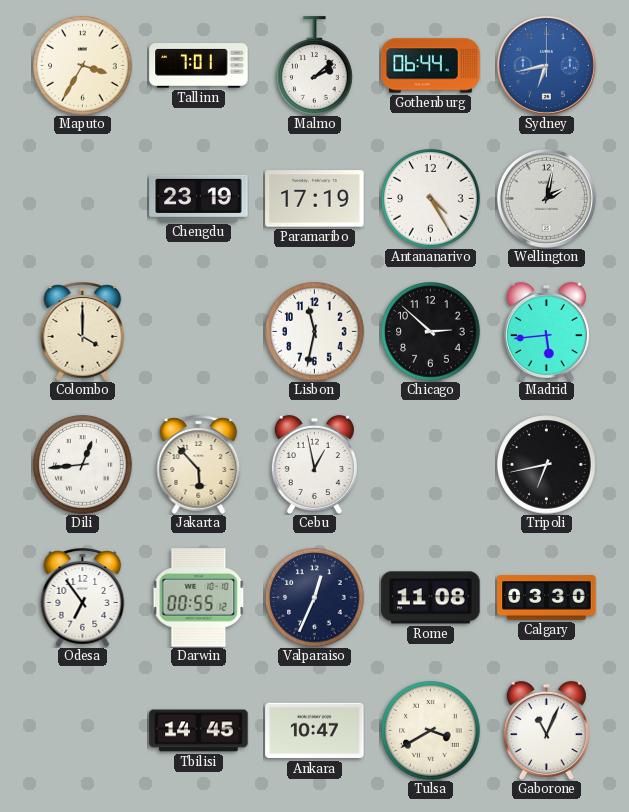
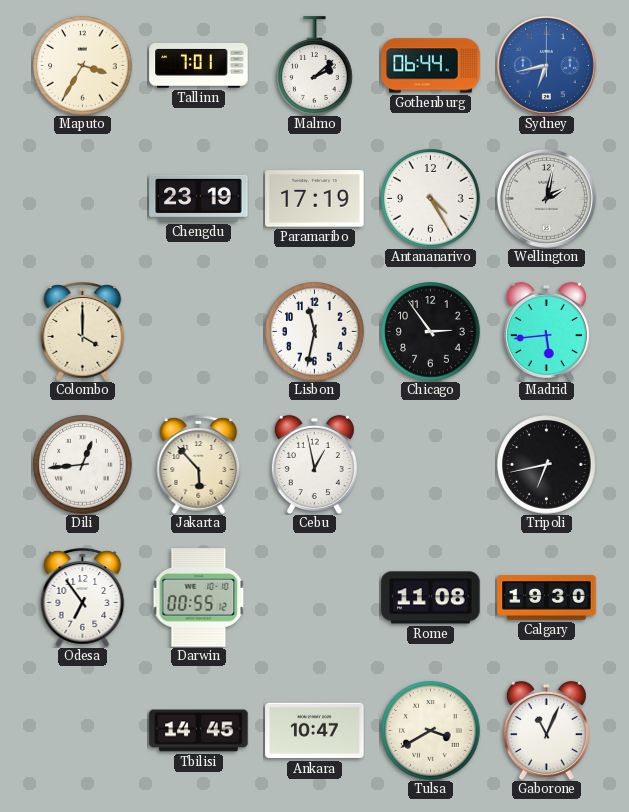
Chicago: 2:52 -> 2:54 (431, 332)
Valparaiso: 12:34 -> none (315, 598)
Calgary: 03:30 -> 19:30 (547, 598)
